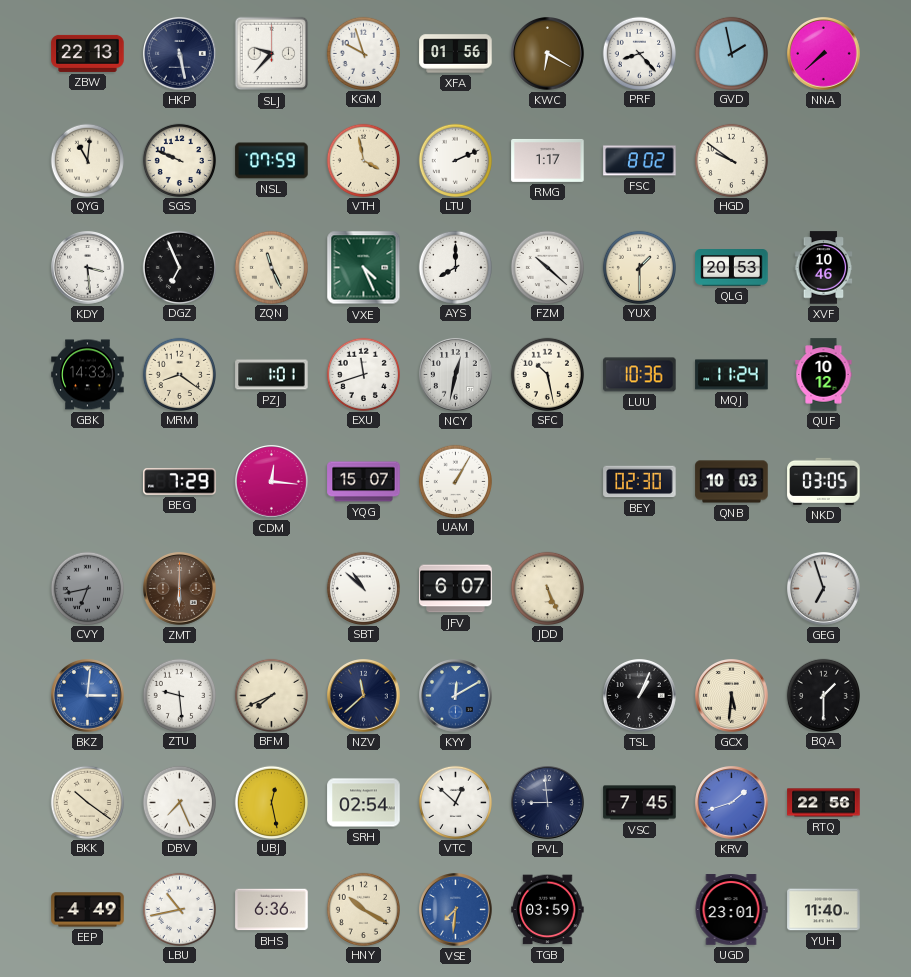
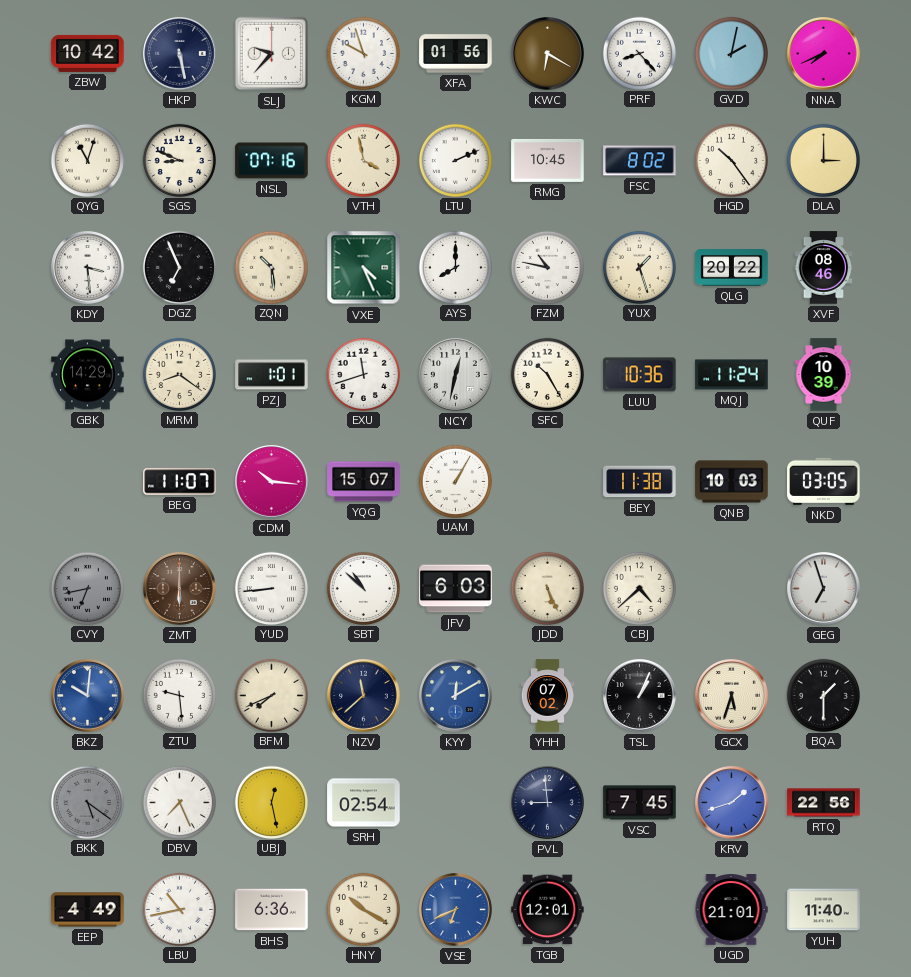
ZBW: 22:13 -> 10:42 (88, 53)
GVD: 1:58 -> 2:02 (731, 53)
NNA: 7:38 -> 7:41 (824, 54)
QYG: 11:01 -> 11:03 (87, 160)
SGS: 9:49 -> 8:49 (179, 160)
NSL: 07:59 -> 07:16 (272, 161)
RMG: 1:17 -> 10:45 (548, 160)
HGD: 9:51 -> 10:24 (731, 160)
DLA: none -> 3:00 (823, 160)
ZQN: 11:26 -> 10:29 (271, 267)
FZM: 10:22 -> 10:47 (547, 267)
YUX: 1:30 -> 1:27 (639, 267)
QLG: 20:53 -> 20:22 (732, 268)
XVF: 10:46 -> 08:46 (824, 268)
GBK: 14:33 -> 14:29 (88, 375)
SFC: 10:28 -> 10:25 (547, 374)
QUF: 10:12 -> 10:39 (824, 375)
BEG: 7:29 -> 11:07 (180, 482)
CDM: 12:16 -> 10:16 (272, 482)
BEY: 02:30 -> 11:38 (640, 482)
YUD: none -> 8:44 (271, 588)
JFV: 6:07 -> 6:03 (456, 589)
CBJ: none -> 4:38 (639, 588)
BKZ: 3:01 -> 10:01 (88, 696)
YHH: none -> 07:02 (548, 696)
GCX: 5:31 -> 5:33 (732, 696)
BKK: 10:21 -> 5:21 (87, 802)
BKK dial: cream -> grey (87, 802)
VTC: 12:52 -> none (455, 802)
VSE: 7:31 -> 6:41 (456, 910)
TGB: 03:59 -> 12:01 (548, 910)
UGD: 23:01 -> 21:01 (731, 910)
